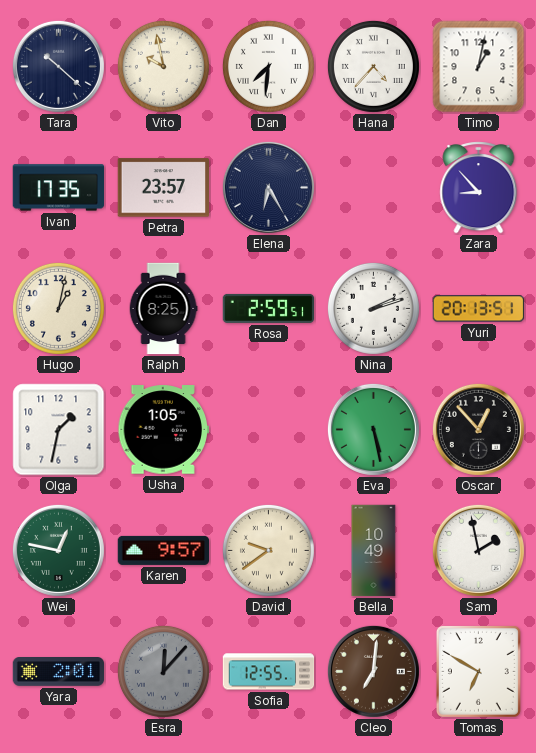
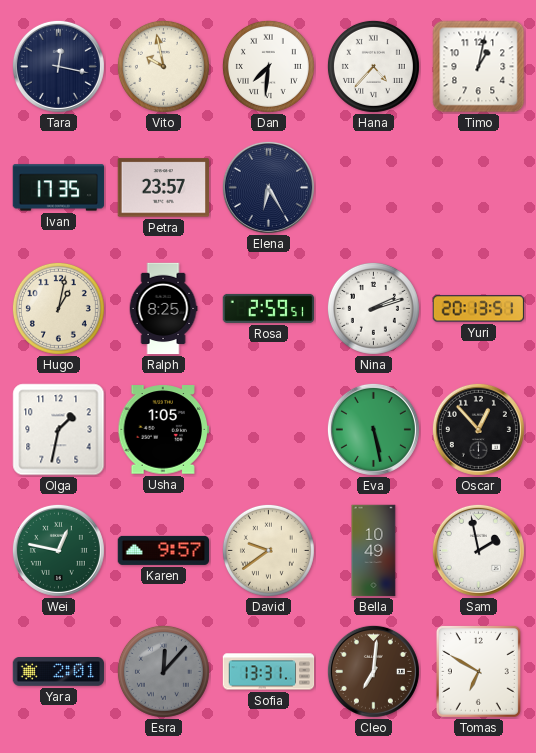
Tara: 10:22 -> 12:17 (58, 66)
Zara: 8:53 -> none (479, 188)
Sofia: 12:55 -> 13:31 (269, 672)
